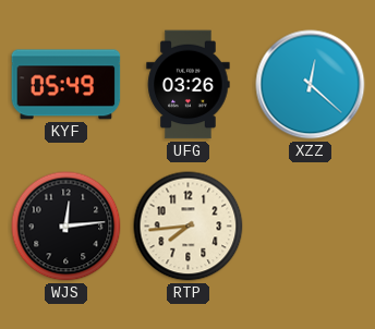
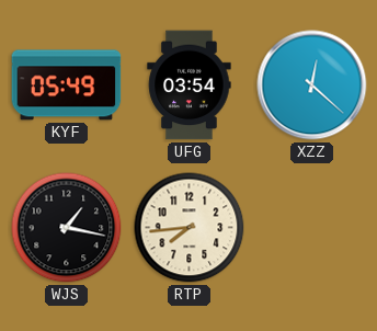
UFG: 03:26 -> 03:54 (190, 85)
WJS: 12:14 -> 1:17 (67, 228)
